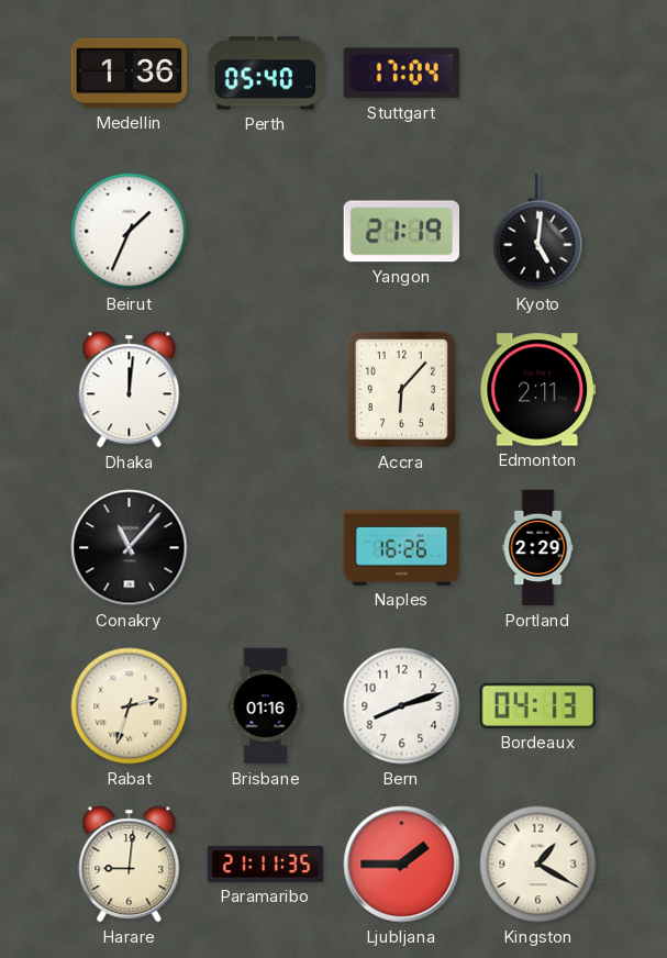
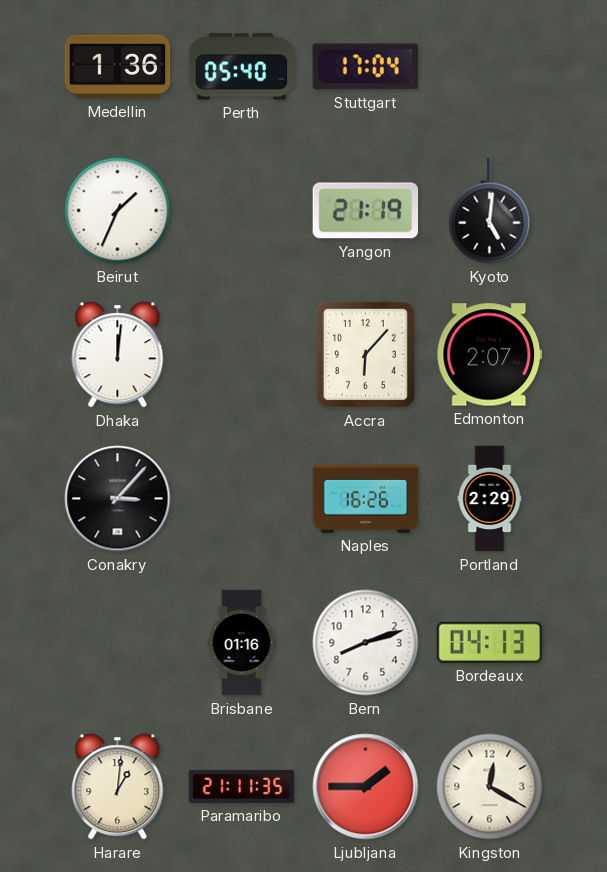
Edmonton: 2:11 -> 2:07 (490, 355)
Conakry: 11:07 -> 3:07 (118, 499)
Rabat: 2:33 -> none (130, 706)
Harare: 9:01 -> 1:01 (118, 787)
Kingston: 1:20 -> 12:20 (490, 787)
